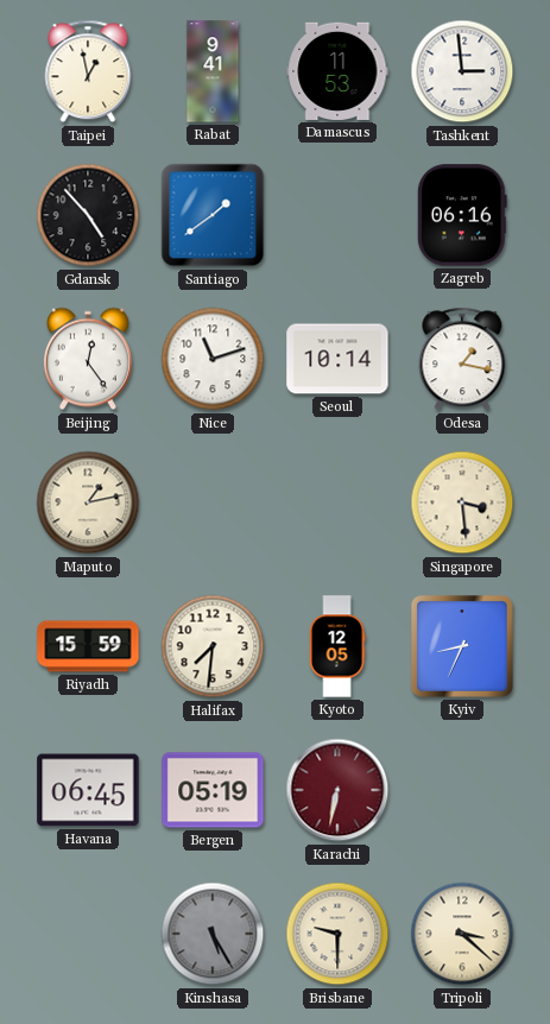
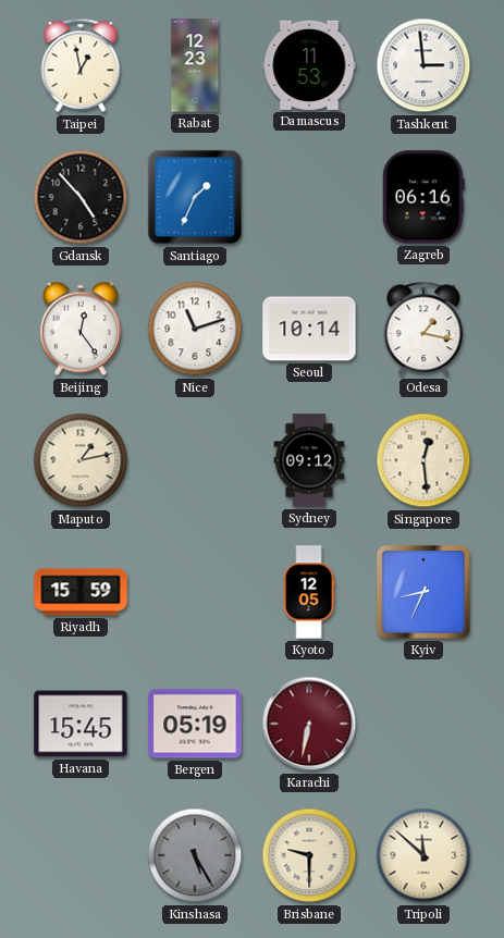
Rabat: 9:41 -> 12:23 (195, 65)
Santiago: 1:39 -> 1:34 (195, 197)
Sydney: none -> 09:12 (309, 460)
Singapore: 3:29 -> 12:29 (423, 460)
Halifax: 7:31 -> none (213, 646)
Havana: 06:45 -> 15:45 (81, 724)
Tripoli: 3:22 -> 11:52 (423, 855)
